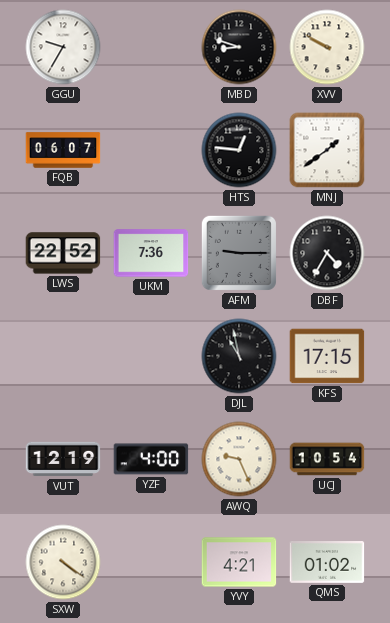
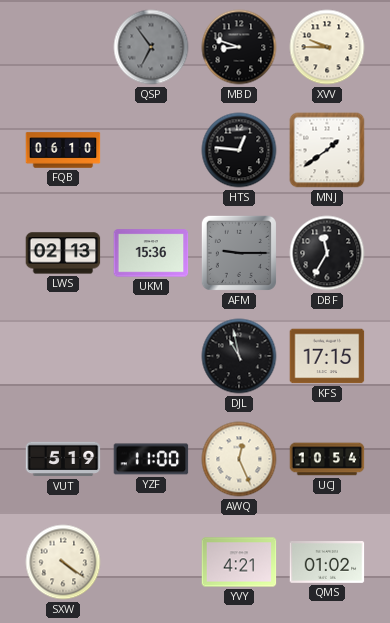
GGU: 9:35 -> none (63, 47)
QSP: none -> 6:54 (151, 47)
XVV: 9:50 -> 9:45 (327, 47)
FQB: 06:07 -> 06:10 (63, 150)
LWS: 22:52 -> 02:13 (63, 253)
UKM: 7:36 -> 15:36 (151, 253)
DBF: 4:35 -> 11:35 (327, 253)
VUT: 12:19 -> 5:19 (63, 459)
YZF: 4:00 -> 11:00 (151, 459)
AWQ: 9:26 -> 12:26 (239, 459)
